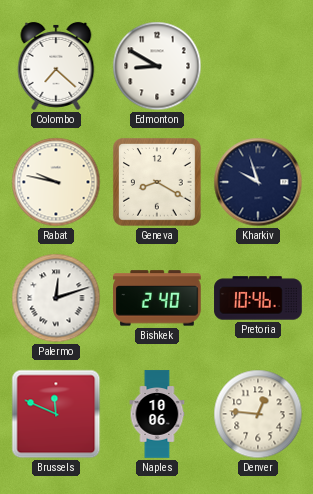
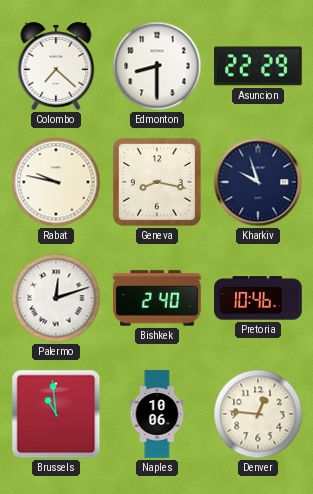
Edmonton: 8:50 -> 8:30 (157, 66)
Asuncion: none -> 22:29 (259, 66)
Geneva: 8:20 -> 8:17 (157, 182)
Brussels: 11:49 -> 10:59 (56, 414)
